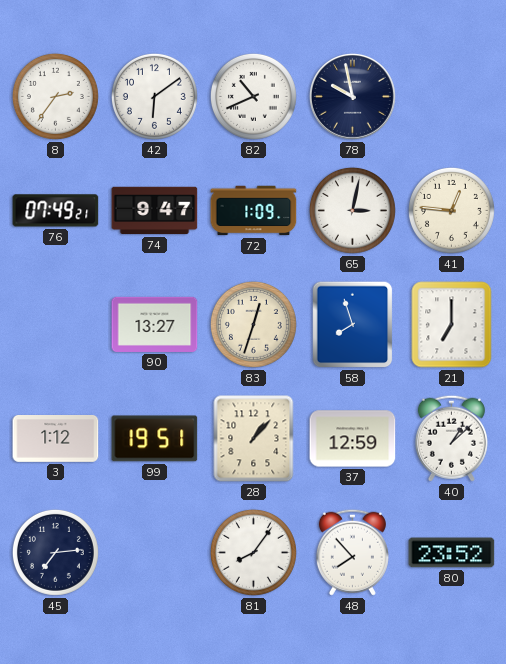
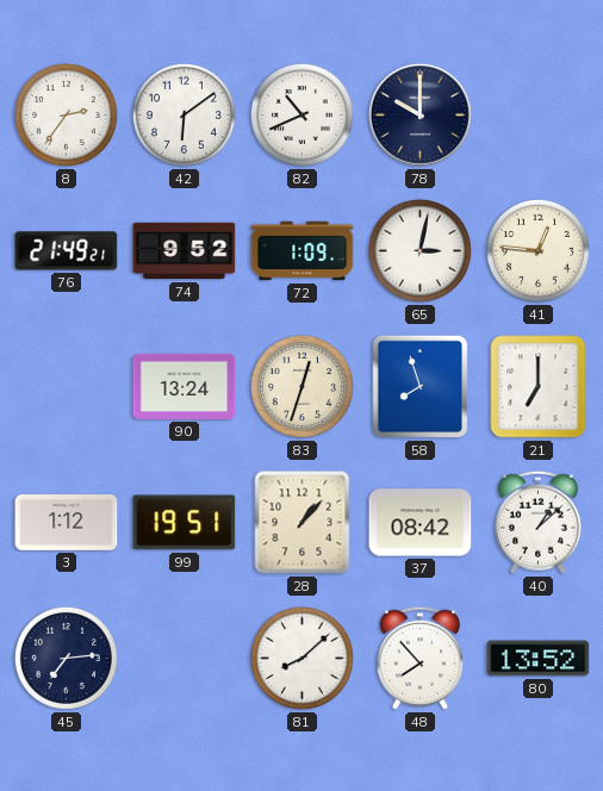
78: 9:58 -> 10:00 (419, 114)
76: 07:49 -> 21:49 (67, 251)
74: 9:47 -> 9:52 (185, 251)
90: 13:27 -> 13:24 (185, 386)
37: 12:59 -> 08:42 (421, 523)
81: 8:06 -> 8:08 (301, 658)
80: 23:52 -> 13:52 (539, 659)
